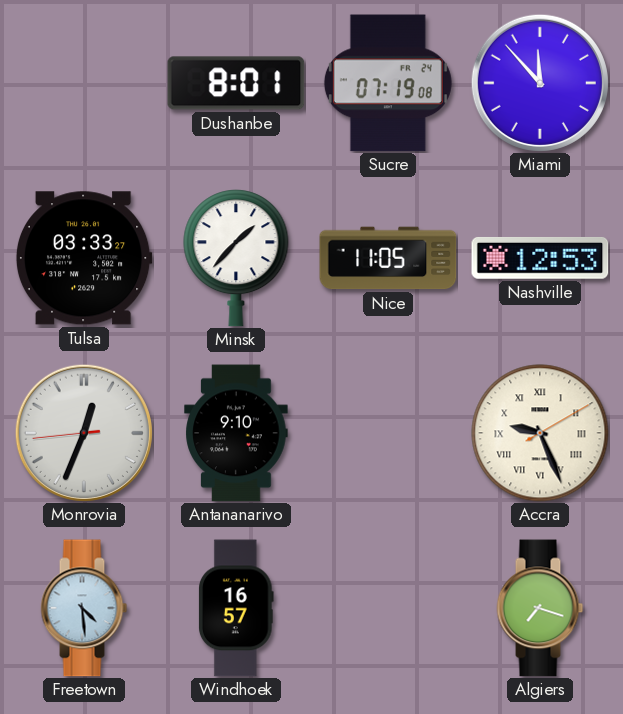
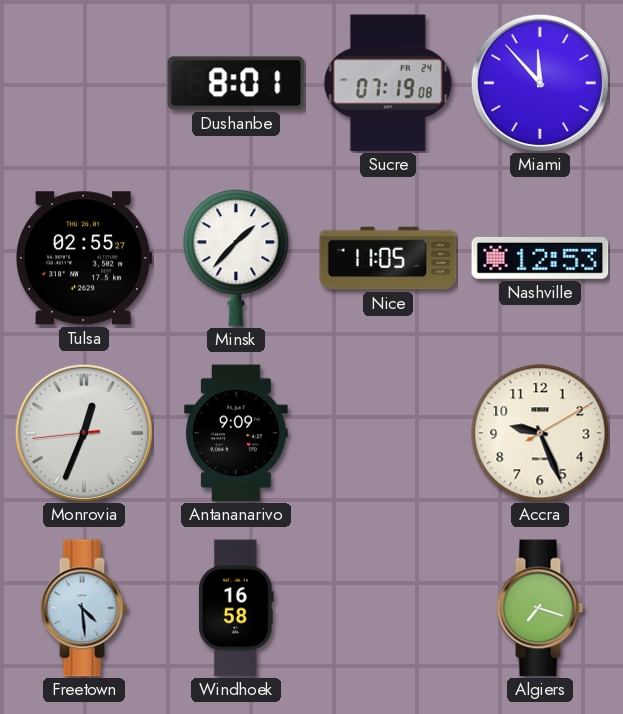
Tulsa: 03:33 -> 02:55 (84, 258)
Antananarivo: 9:10 -> 9:09 (236, 433)
Accra numerals: Roman -> Arabic (540, 433)
Windhoek: 16:57 -> 16:58 (237, 608)
